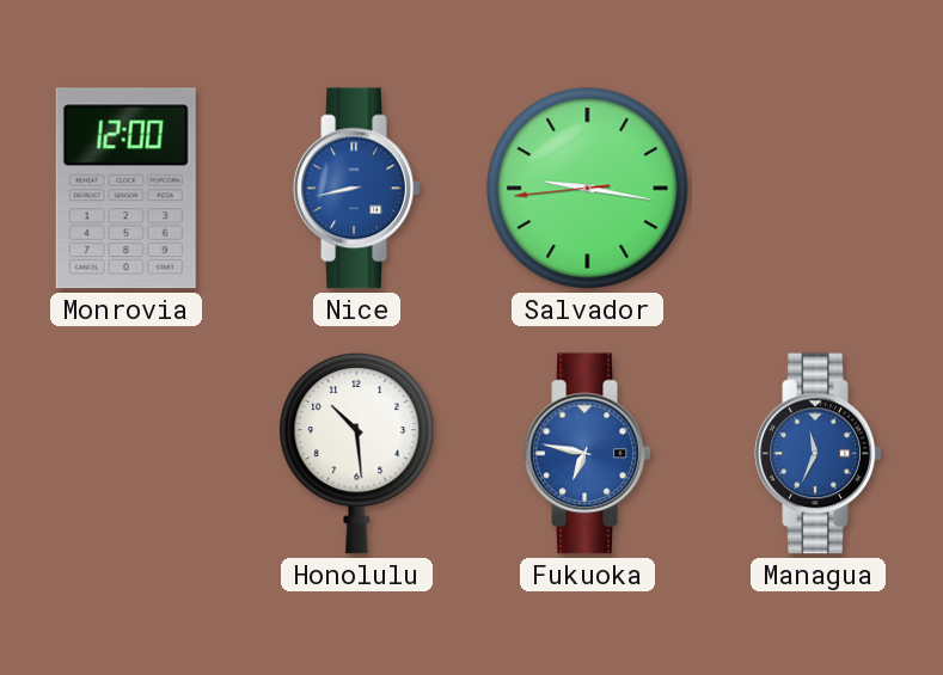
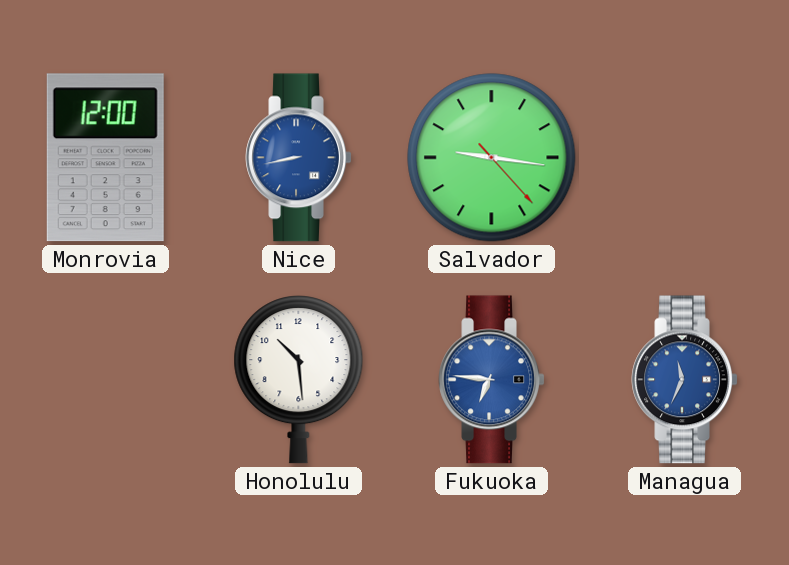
Salvador: 9:16:44 -> 9:16:23 (492, 158)
Fukuoka: 6:47 -> 6:46 (492, 380)
